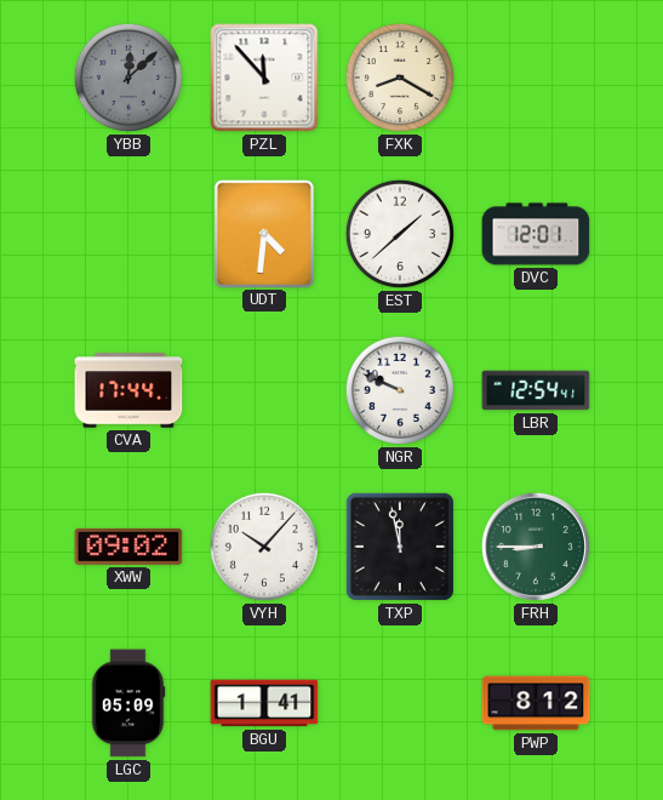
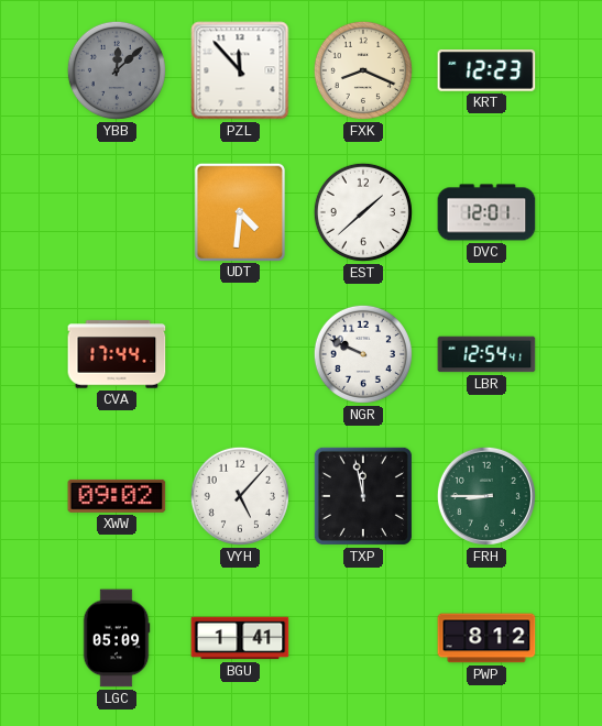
FXK: 8:20 -> 8:19 (363, 70)
KRT: none -> 12:23 (486, 71)
VYH: 10:07 -> 5:07 (240, 496)
